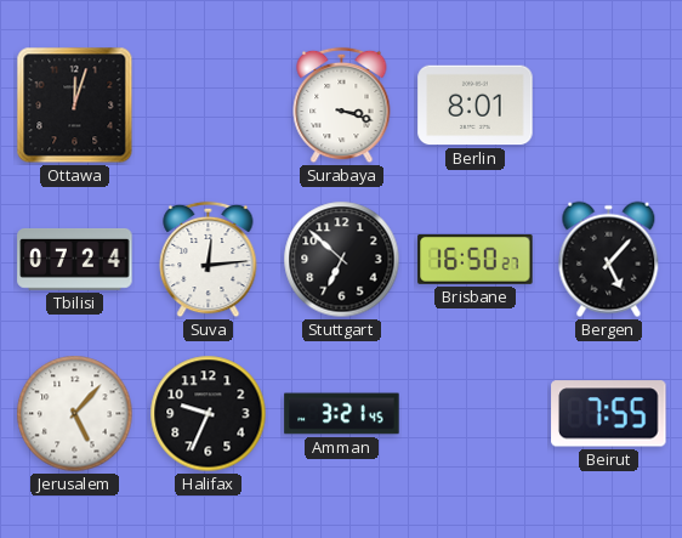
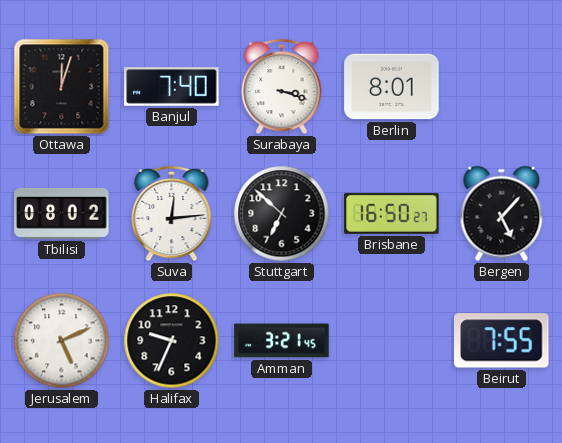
Banjul: none -> 7:40 (172, 87)
Tbilisi: 07:24 -> 08:02 (62, 213)
Jerusalem: 5:07 -> 5:11 (62, 341)
